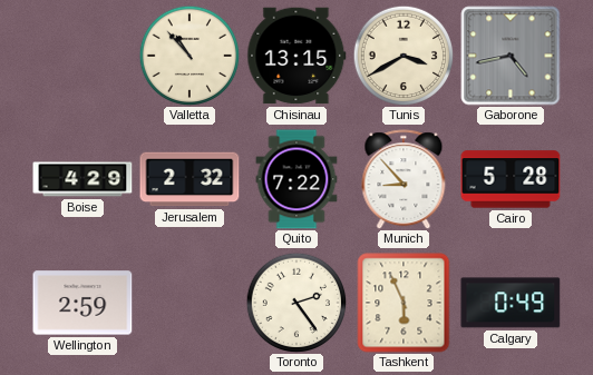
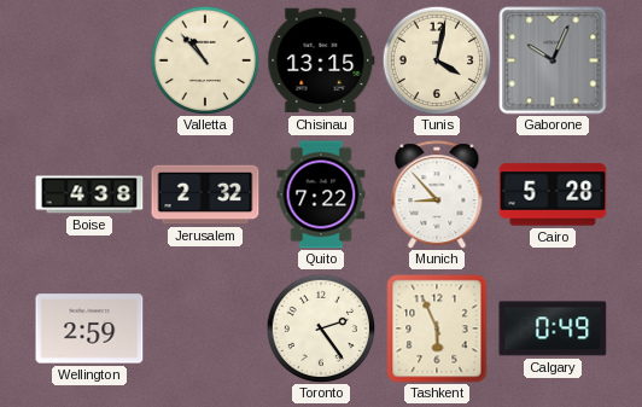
Tunis: 3:40 -> 4:02 (437, 60)
Gaborone: 4:43 -> 10:04 (553, 60)
Boise: 4:29 -> 4:38 (89, 194)
